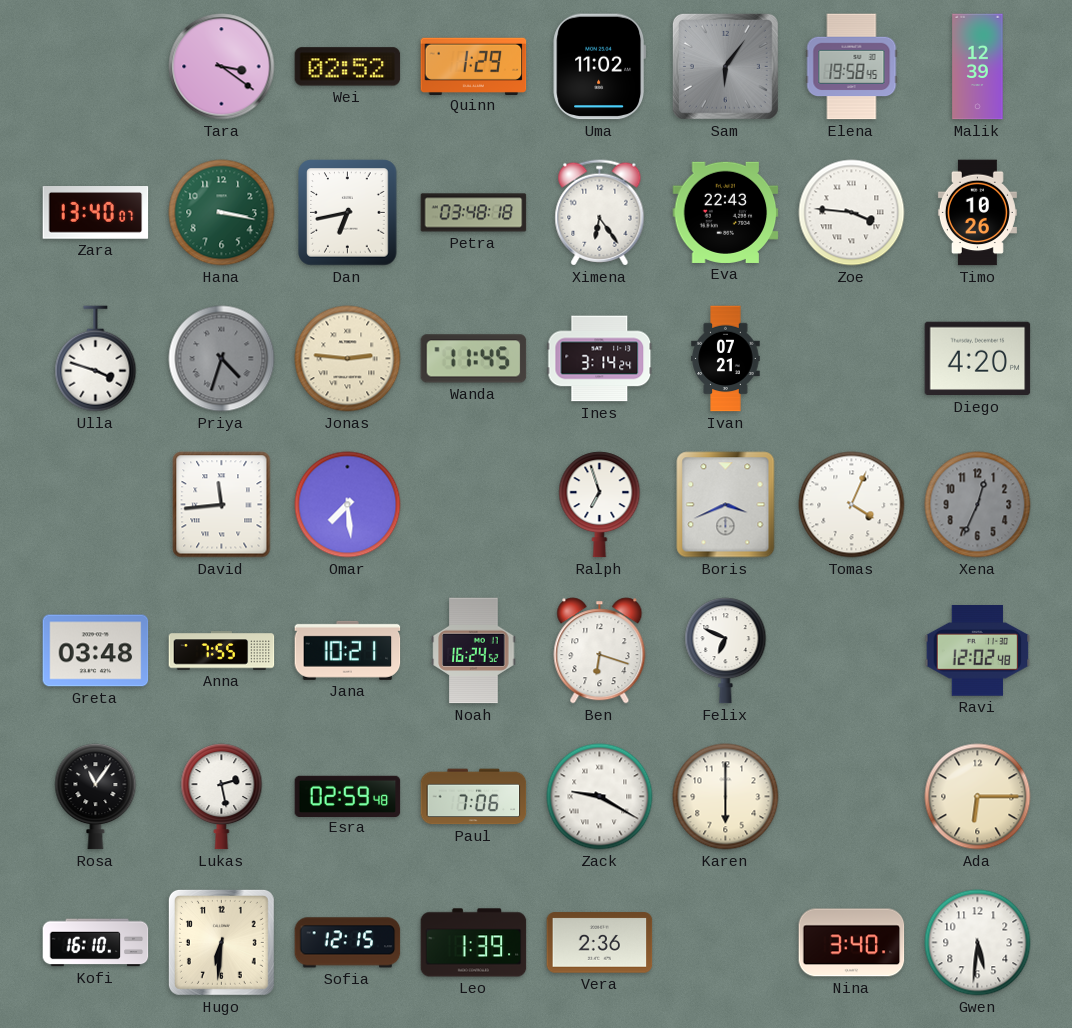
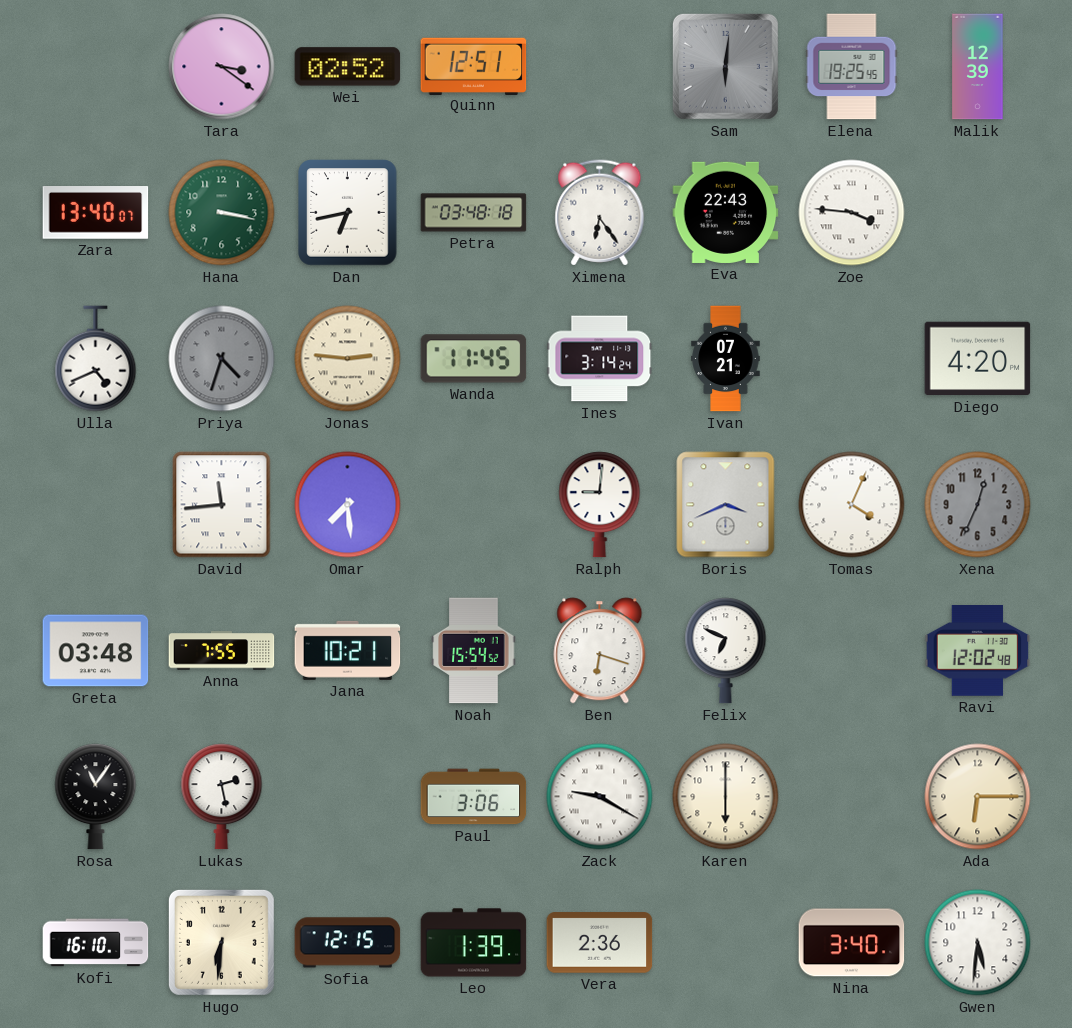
Quinn: 1:29 -> 12:51 (474, 66)
Uma: 11:02 -> none (599, 67)
Sam: 6:06 -> 6:01 (725, 66)
Elena: 19:58 -> 19:25 (852, 67)
Timo: 10:26 -> none (977, 213)
Ulla: 3:48 -> 4:41 (96, 359)
Ralph: 6:57 -> 9:01 (600, 505)
Noah: 16:24 -> 15:54 (474, 651)
Esra: 02:59 -> none (348, 796)
Paul: 7:06 -> 3:06 (474, 797)
